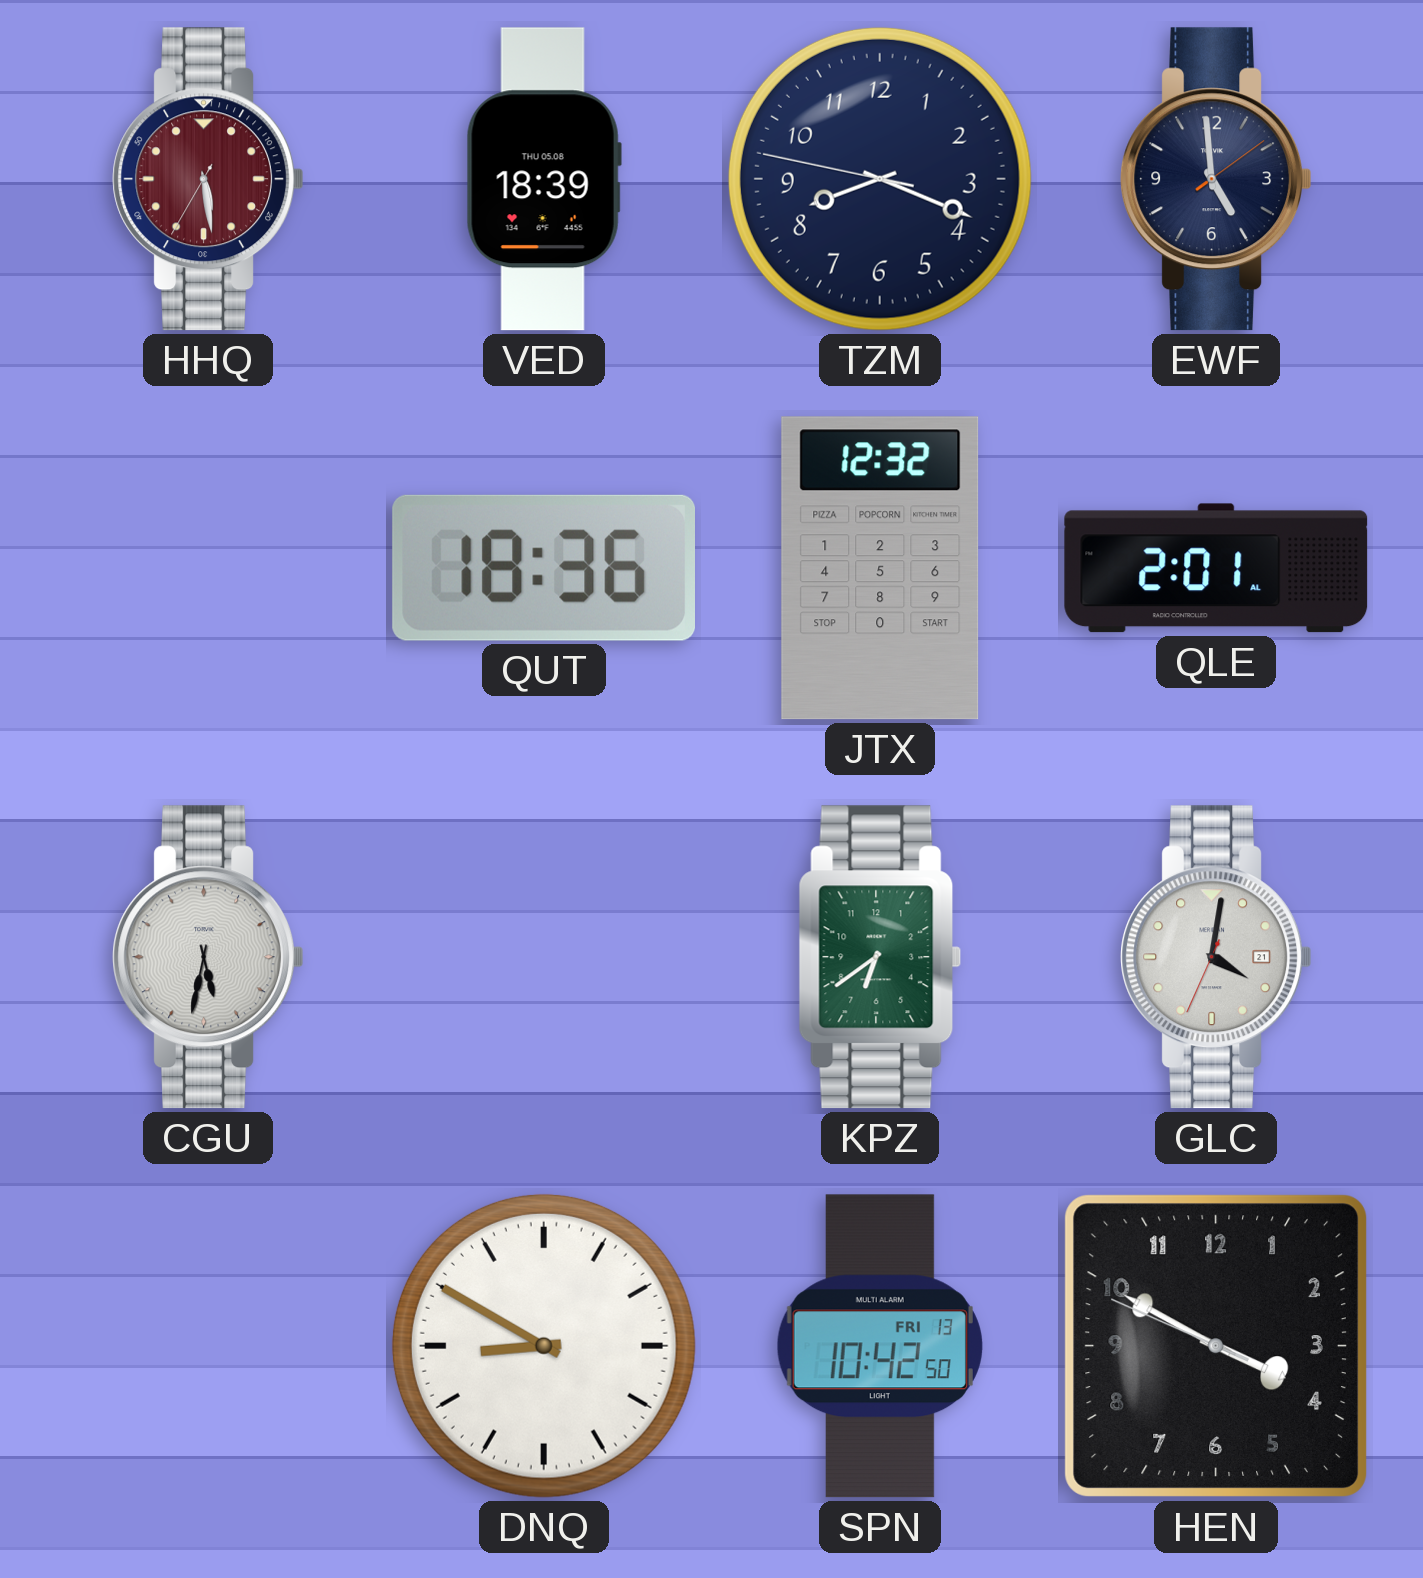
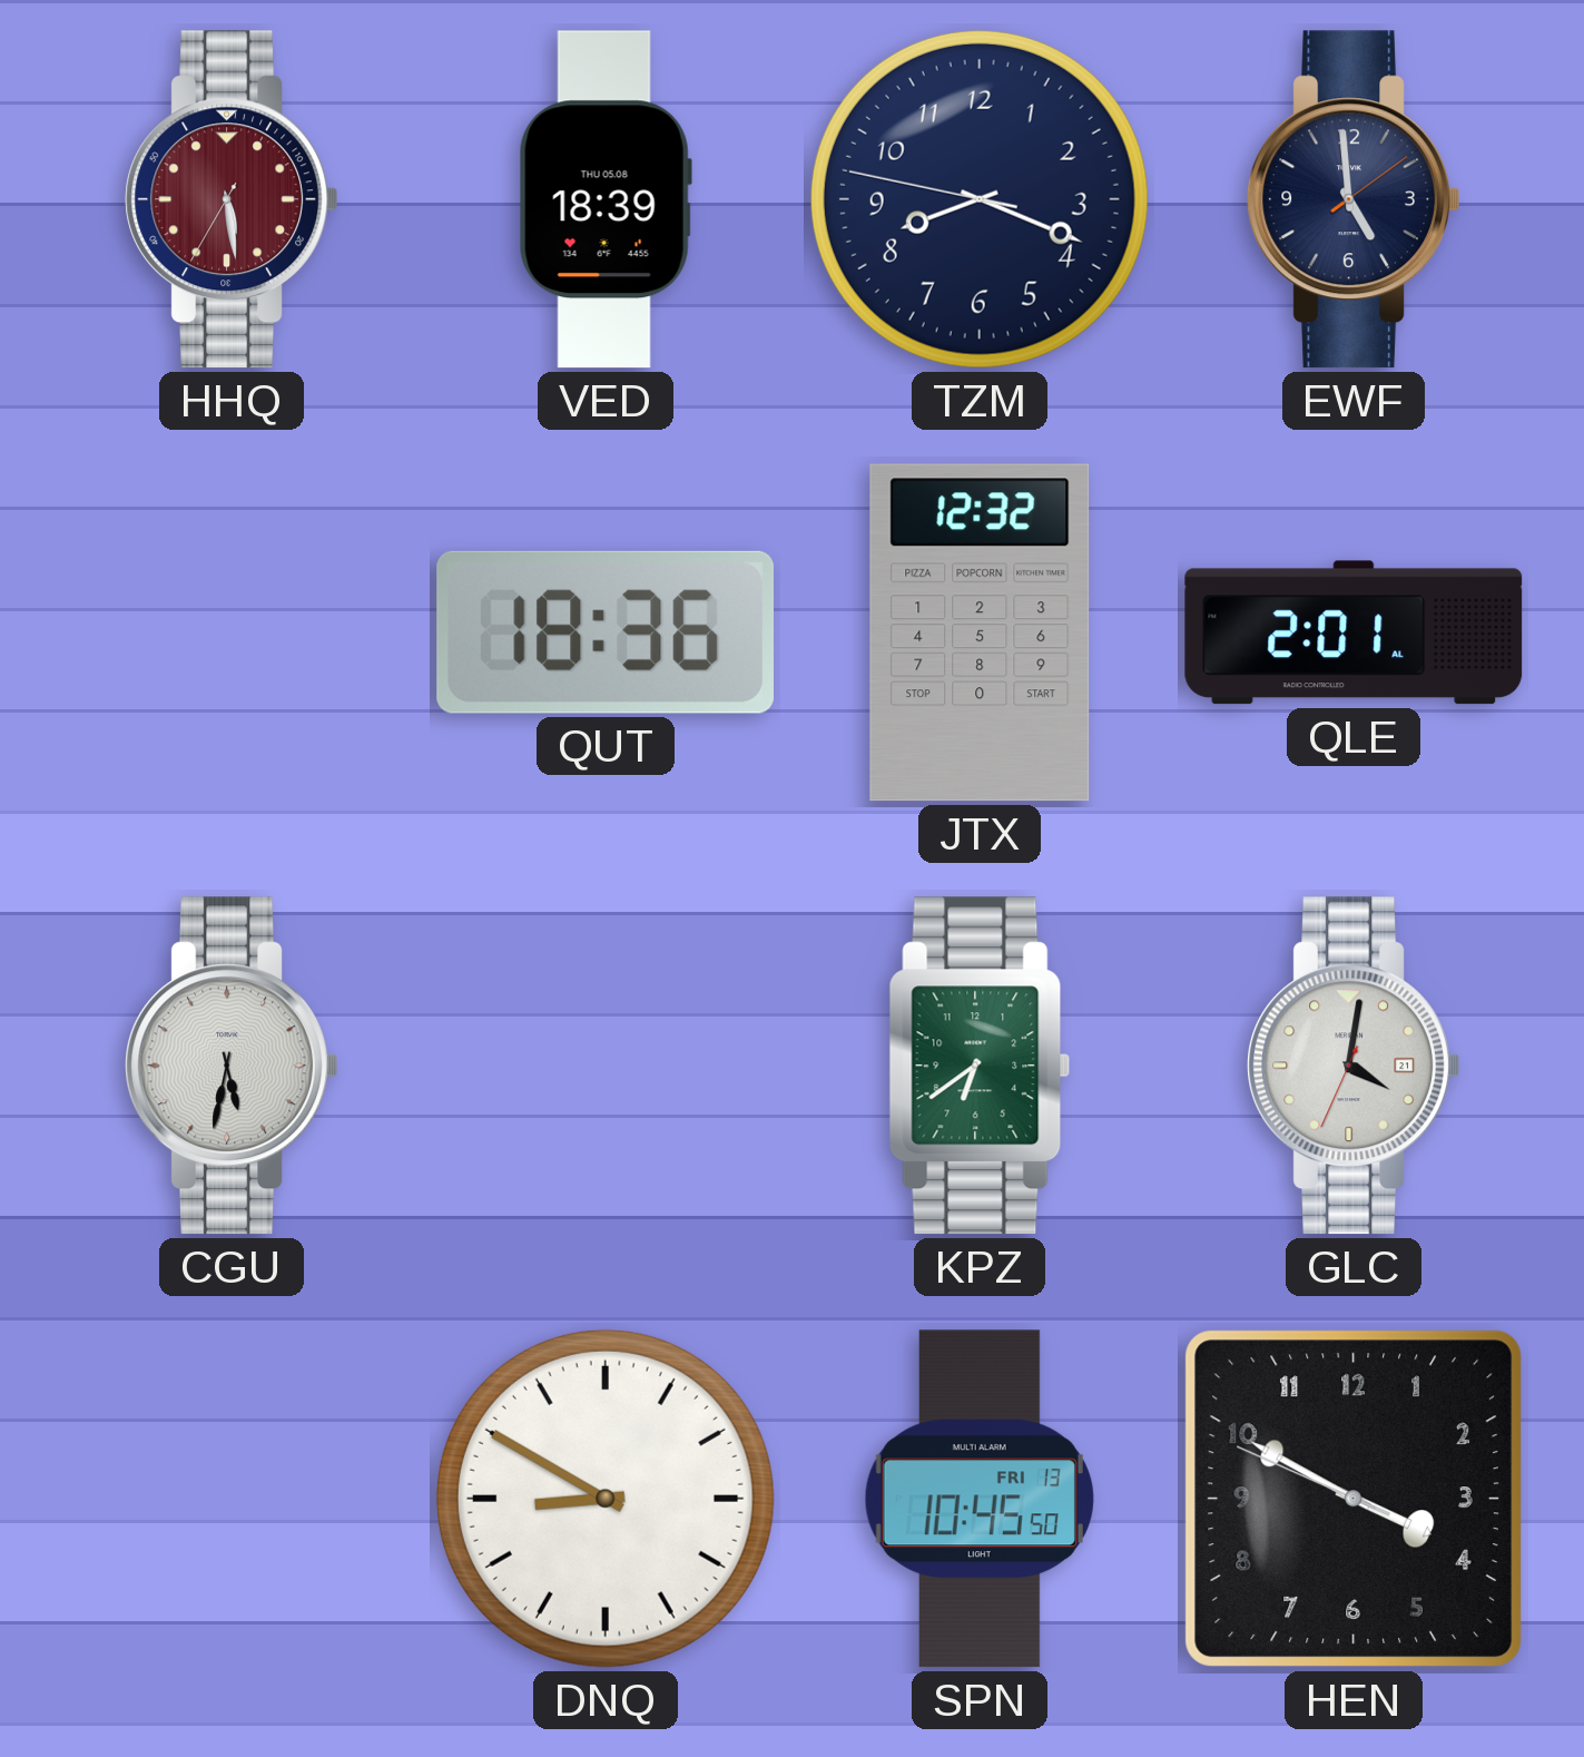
SPN: 10:42 -> 10:45 (980, 1499)
